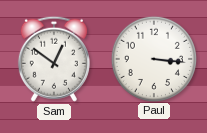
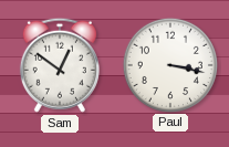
Paul: 3:16 -> 3:17 (169, 64)
